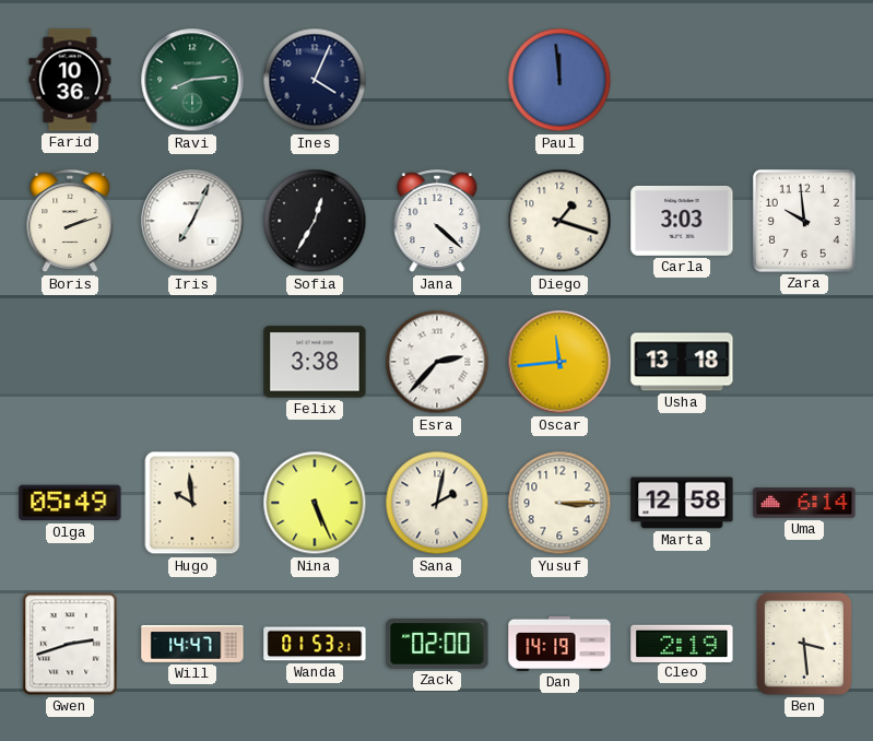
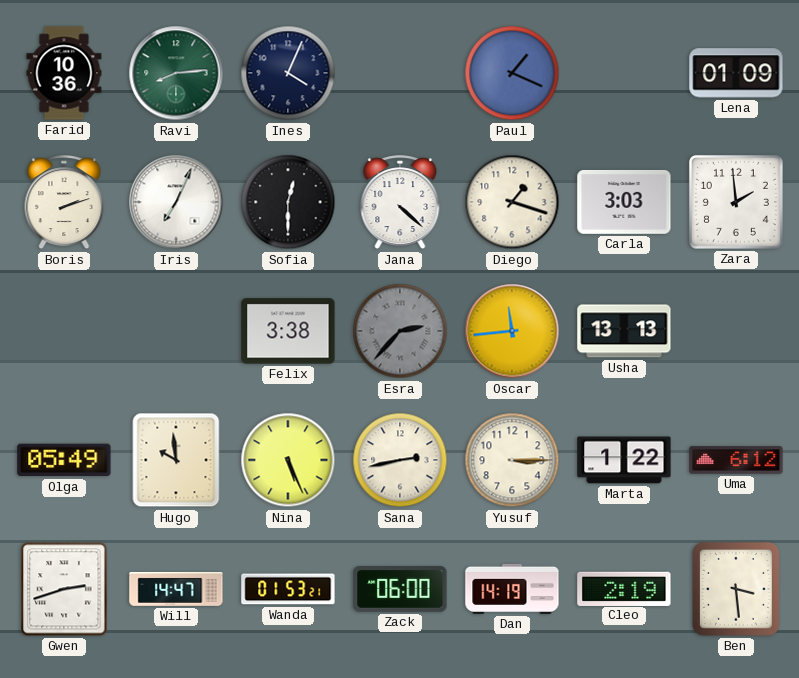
Paul: 11:59 -> 1:19 (512, 73)
Lena: none -> 01:09 (736, 73)
Sofia: 12:35 -> 12:30 (288, 202)
Zara: 9:59 -> 1:59 (736, 202)
Esra dial: white -> grey (400, 331)
Usha: 13:18 -> 13:13 (624, 331)
Sana: 2:02 -> 2:43 (400, 460)
Marta: 12:58 -> 1:22 (624, 460)
Uma: 6:14 -> 6:12 (736, 460)
Zack: 02:00 -> 06:00 (400, 590)
